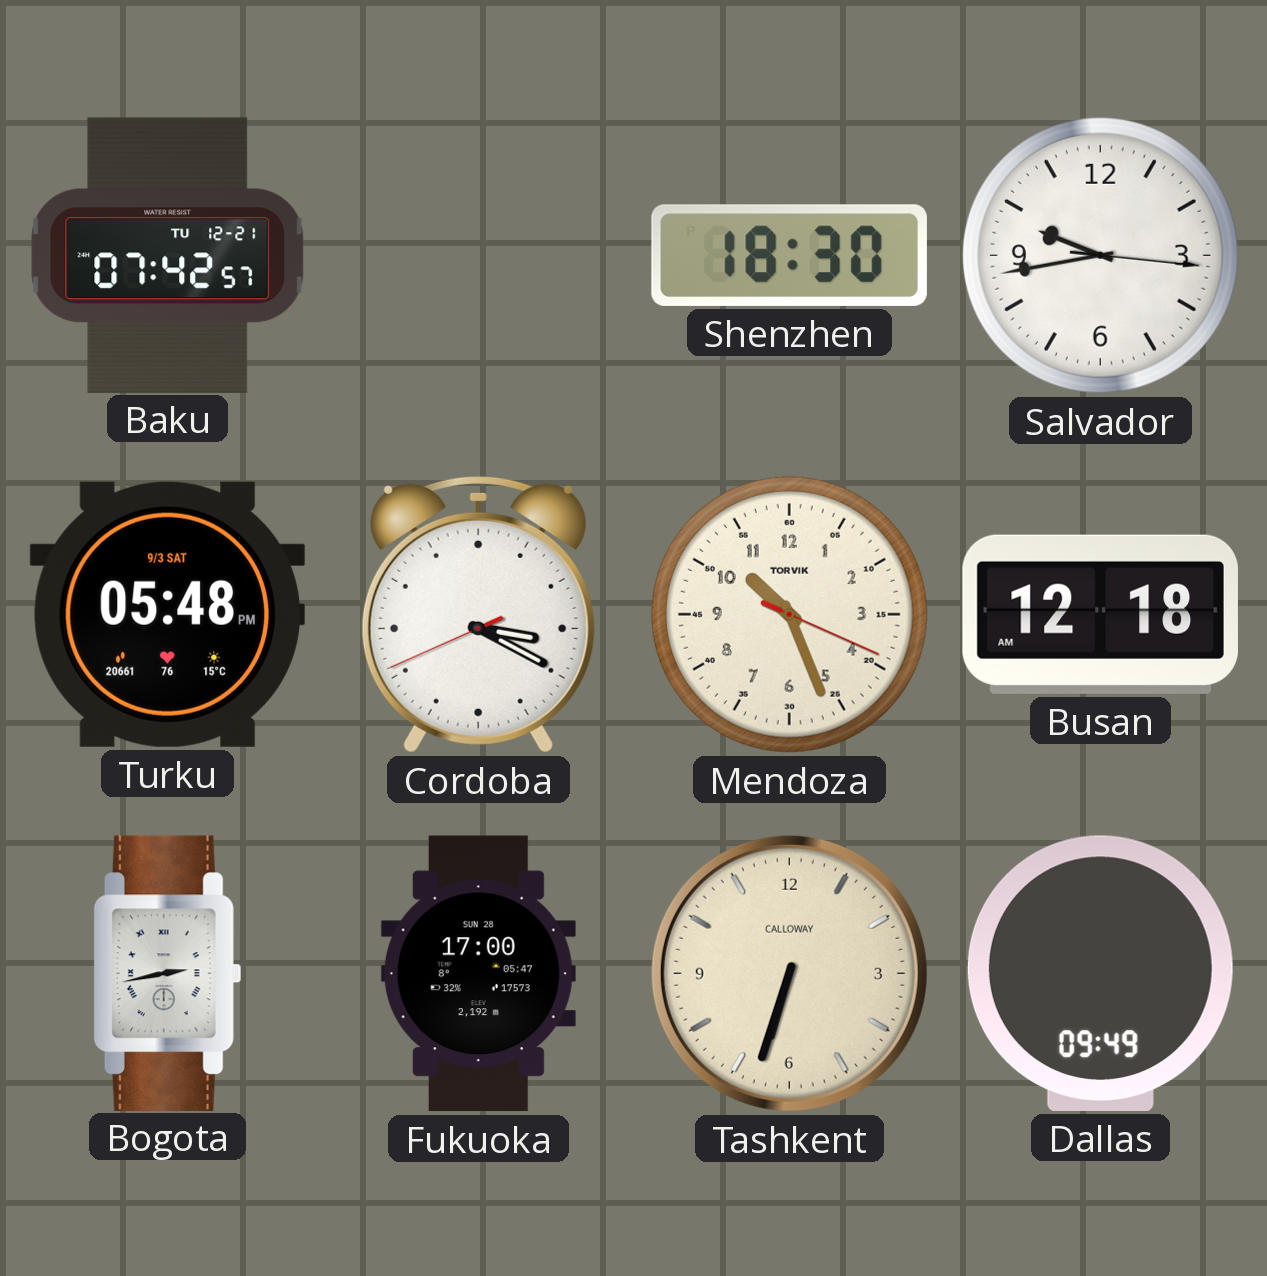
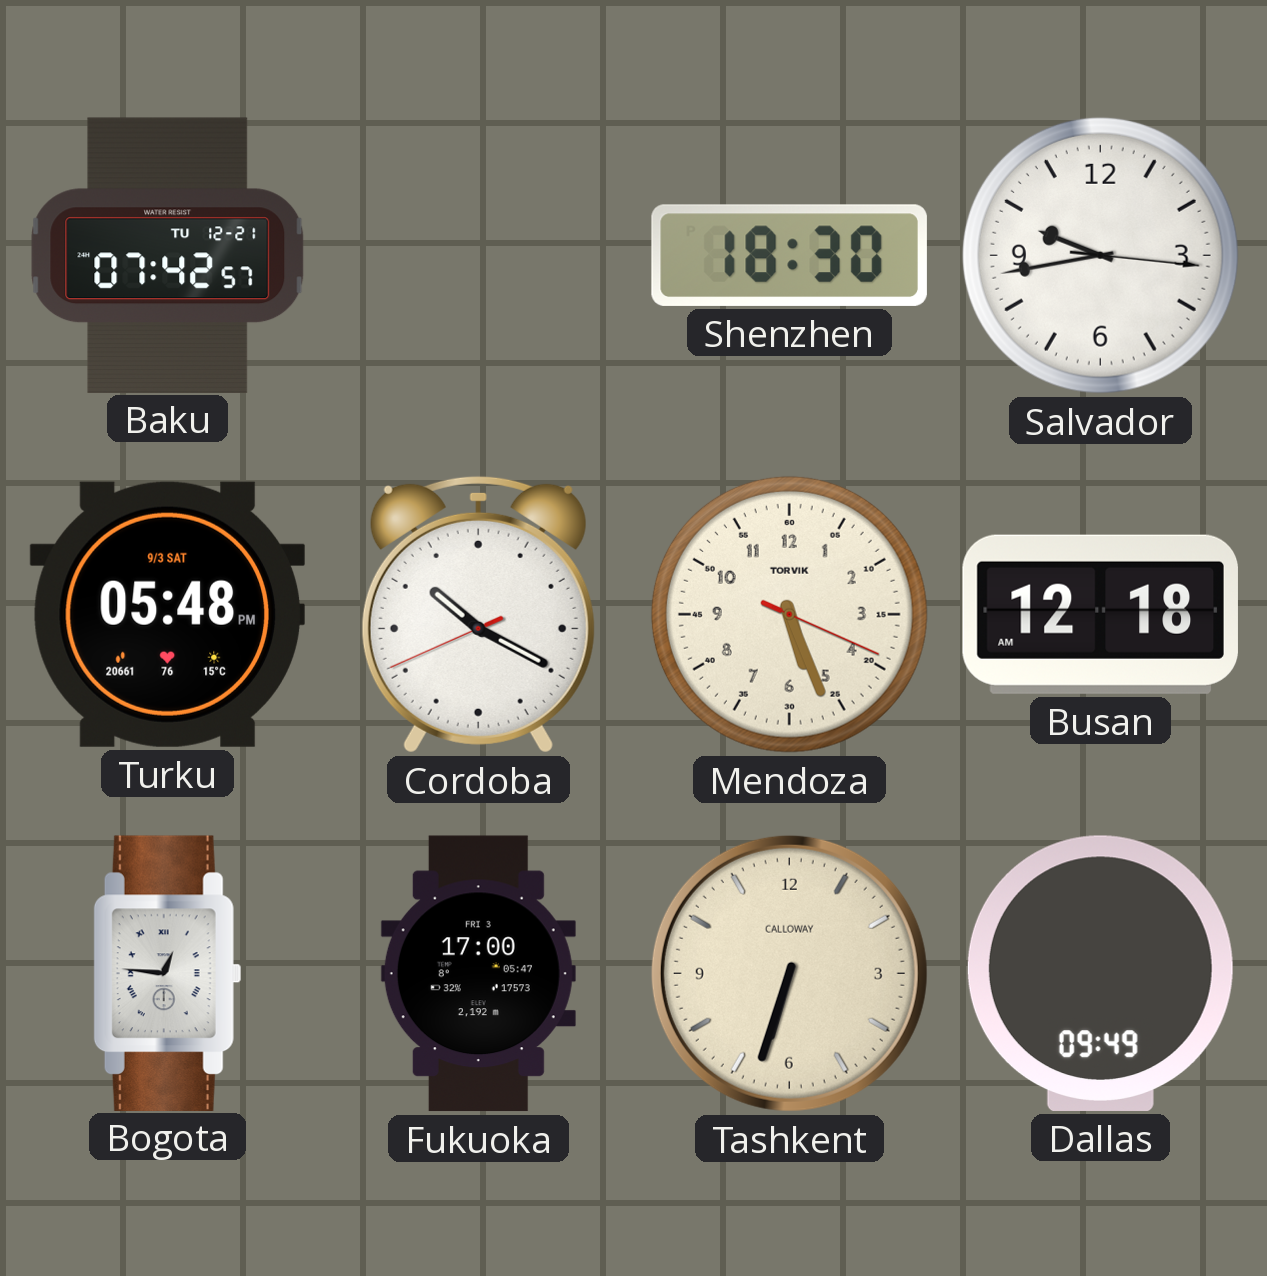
Cordoba: 3:19 -> 10:19 (478, 614)
Mendoza: 10:26 -> 5:26 (789, 614)
Bogota: 2:43 -> 12:46 (167, 973)
Fukuoka date: SUN 28 -> FRI 3 (478, 974)
